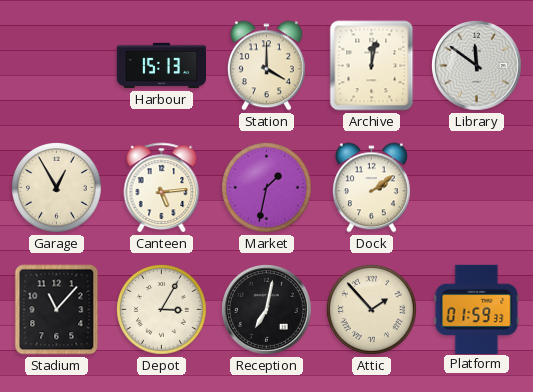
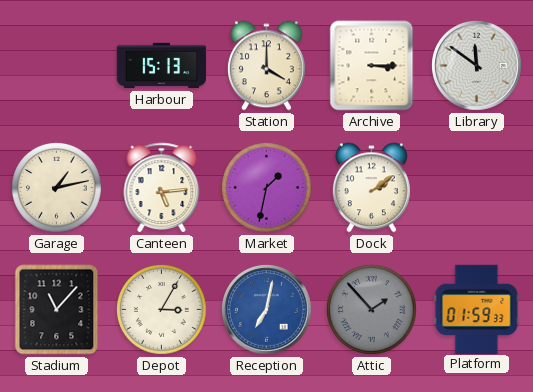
Archive: 12:02 -> 3:15 (372, 66)
Garage: 12:55 -> 1:13 (57, 188)
Reception dial: black -> blue (267, 310)
Attic dial: cream -> grey (372, 310)
